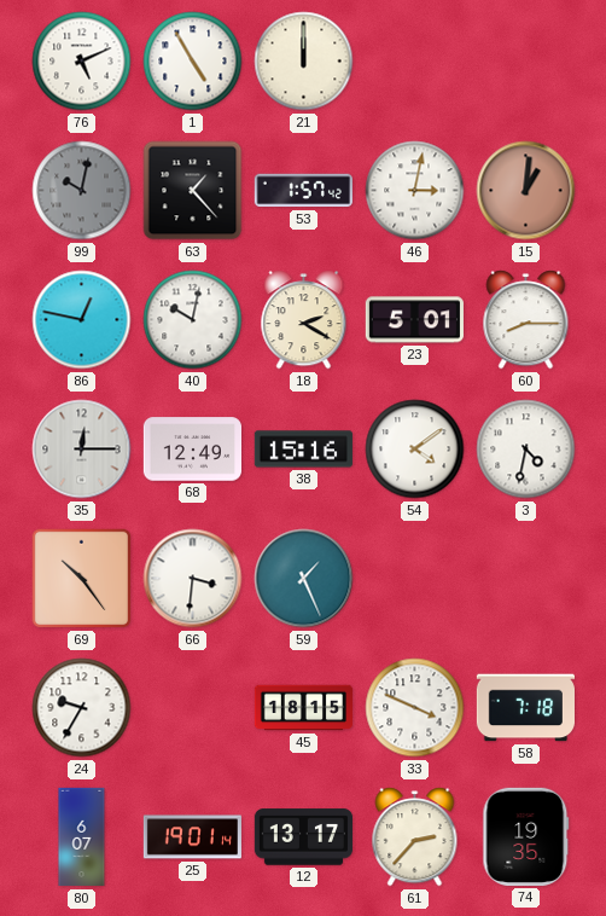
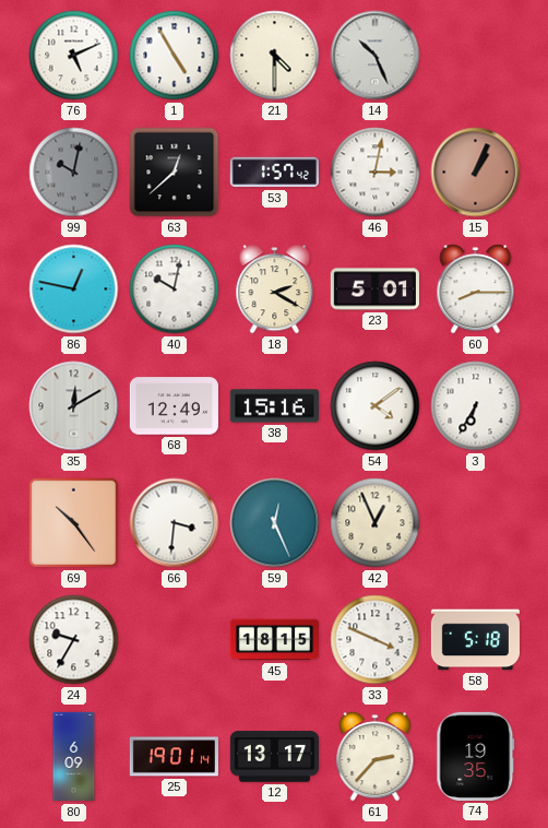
21: 12:00 -> 4:30 (275, 56)
14: none -> 10:26 (376, 56)
63: 1:23 -> 12:38 (175, 173)
15: 1:01 -> 1:04 (476, 173)
35: 12:15 -> 12:10 (74, 406)
3: 4:32 -> 6:35 (476, 406)
59: 1:26 -> 12:26 (275, 523)
42: none -> 12:56 (376, 523)
58: 7:18 -> 5:18 (475, 640)
80: 6:07 -> 6:09 (74, 757)
